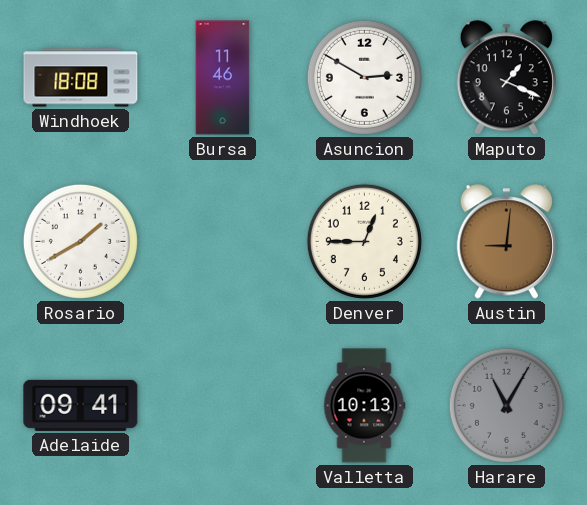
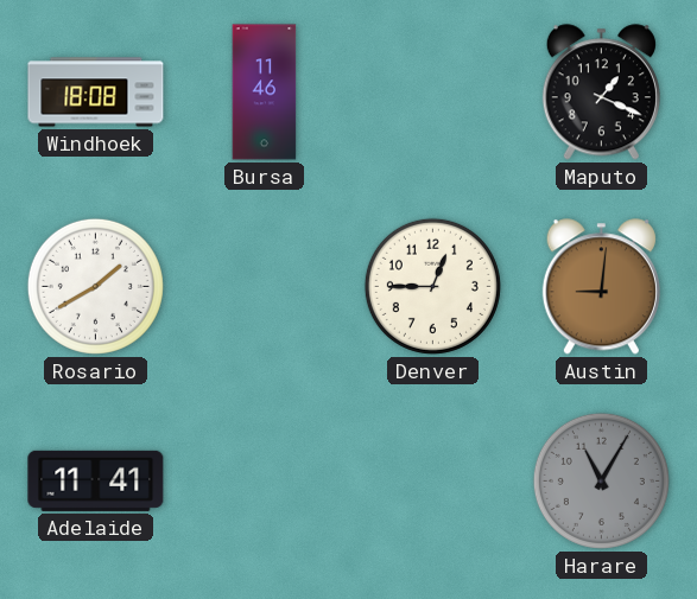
Asuncion: 2:50 -> none (364, 77)
Adelaide: 09:41 -> 11:41 (96, 480)
Valletta: 10:13 -> none (364, 406)
